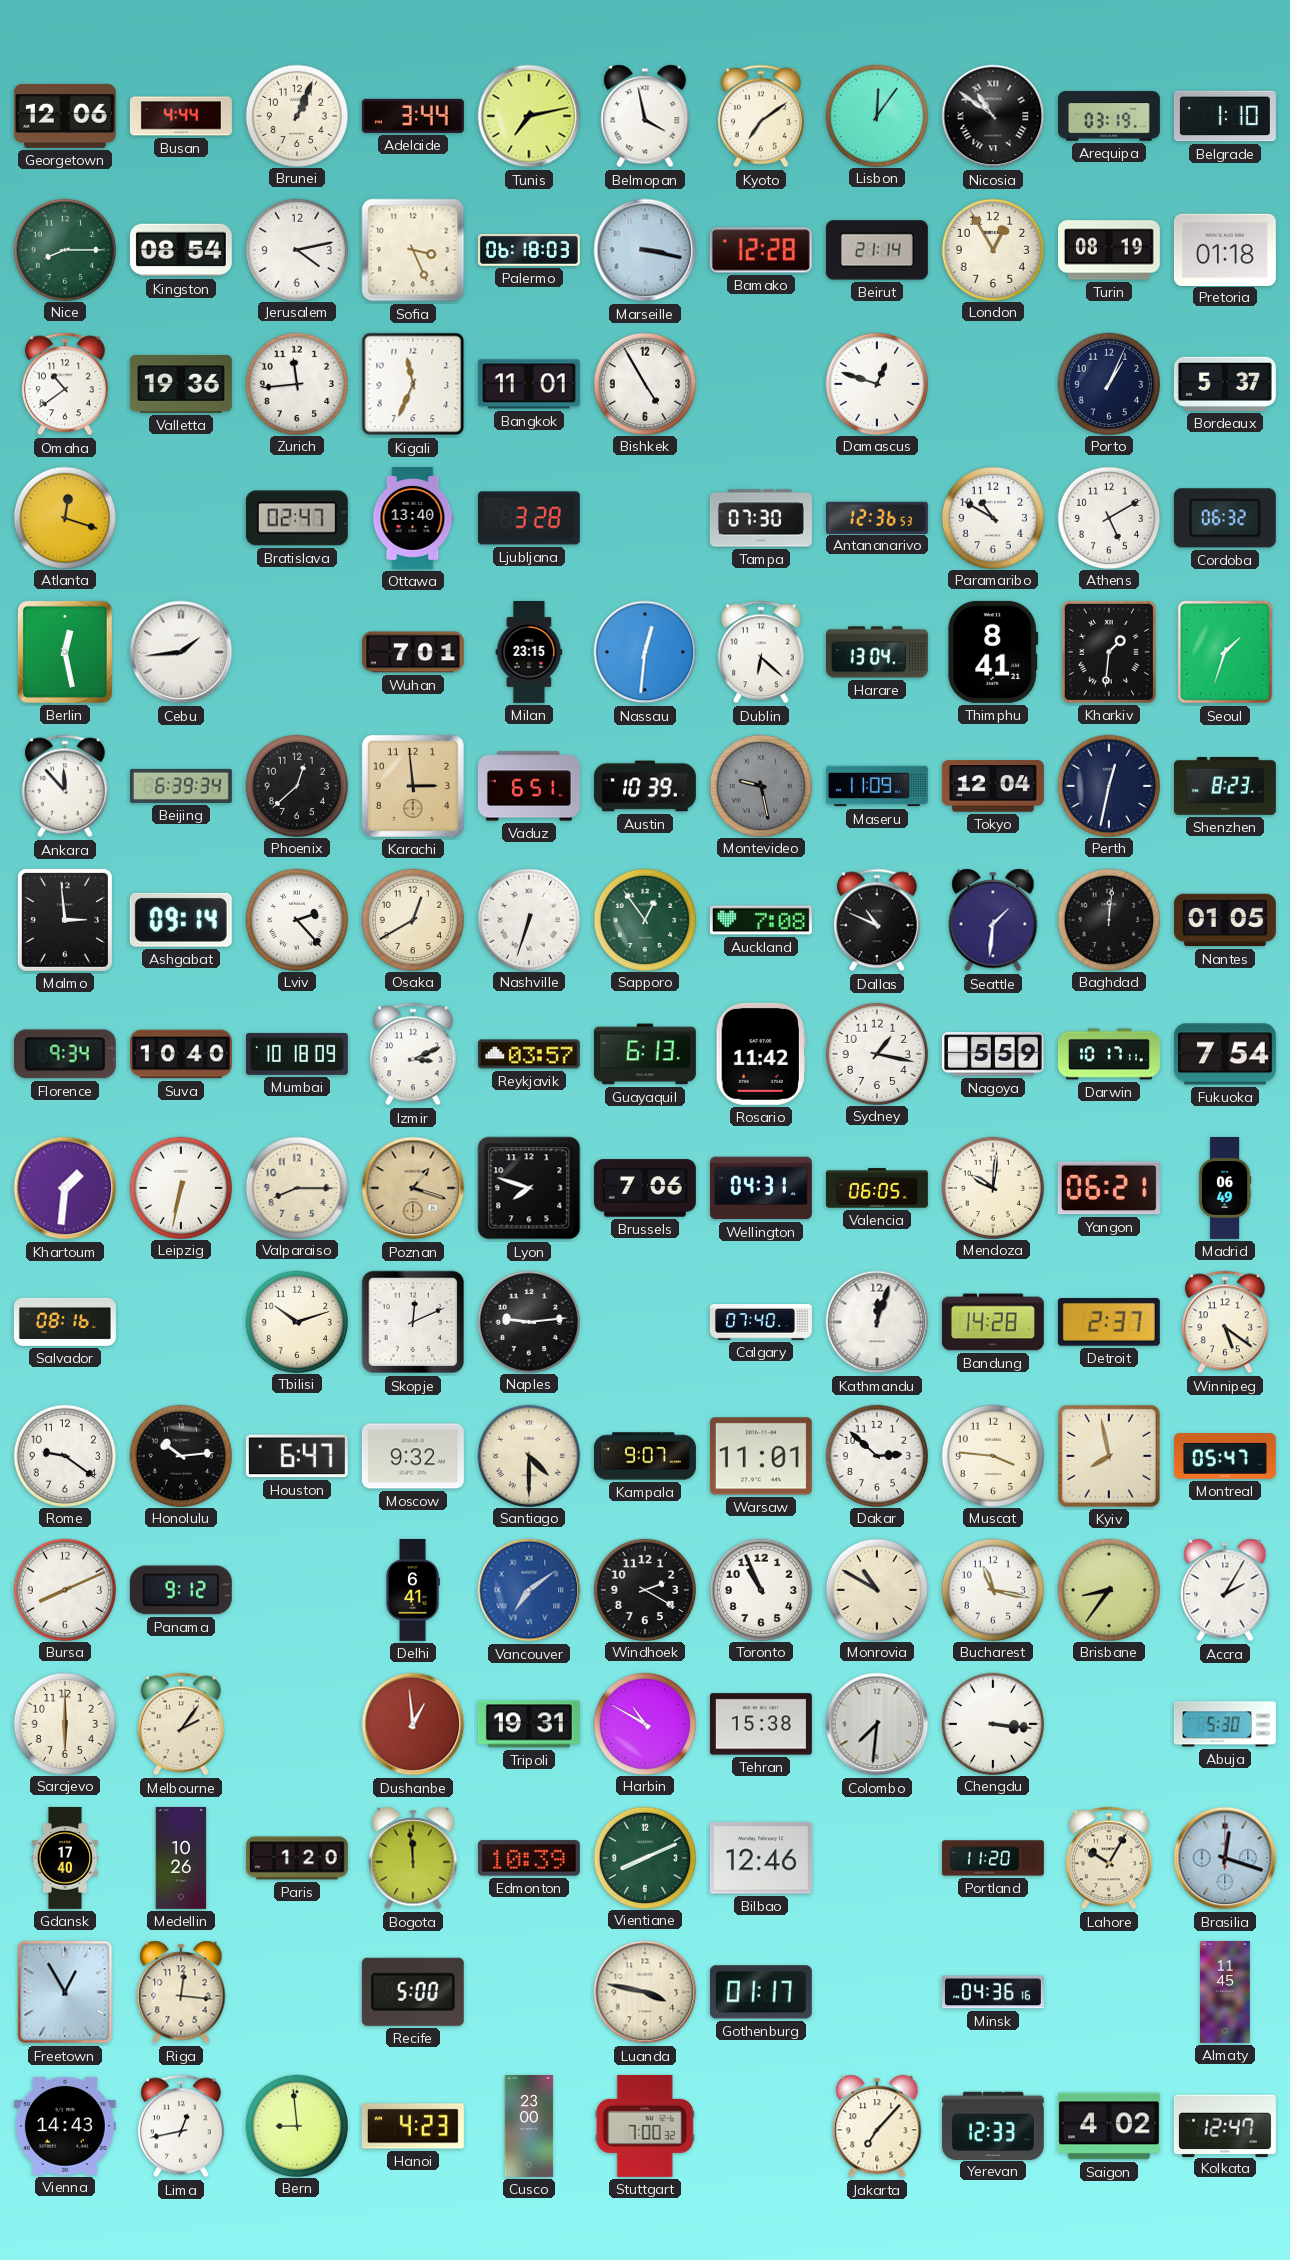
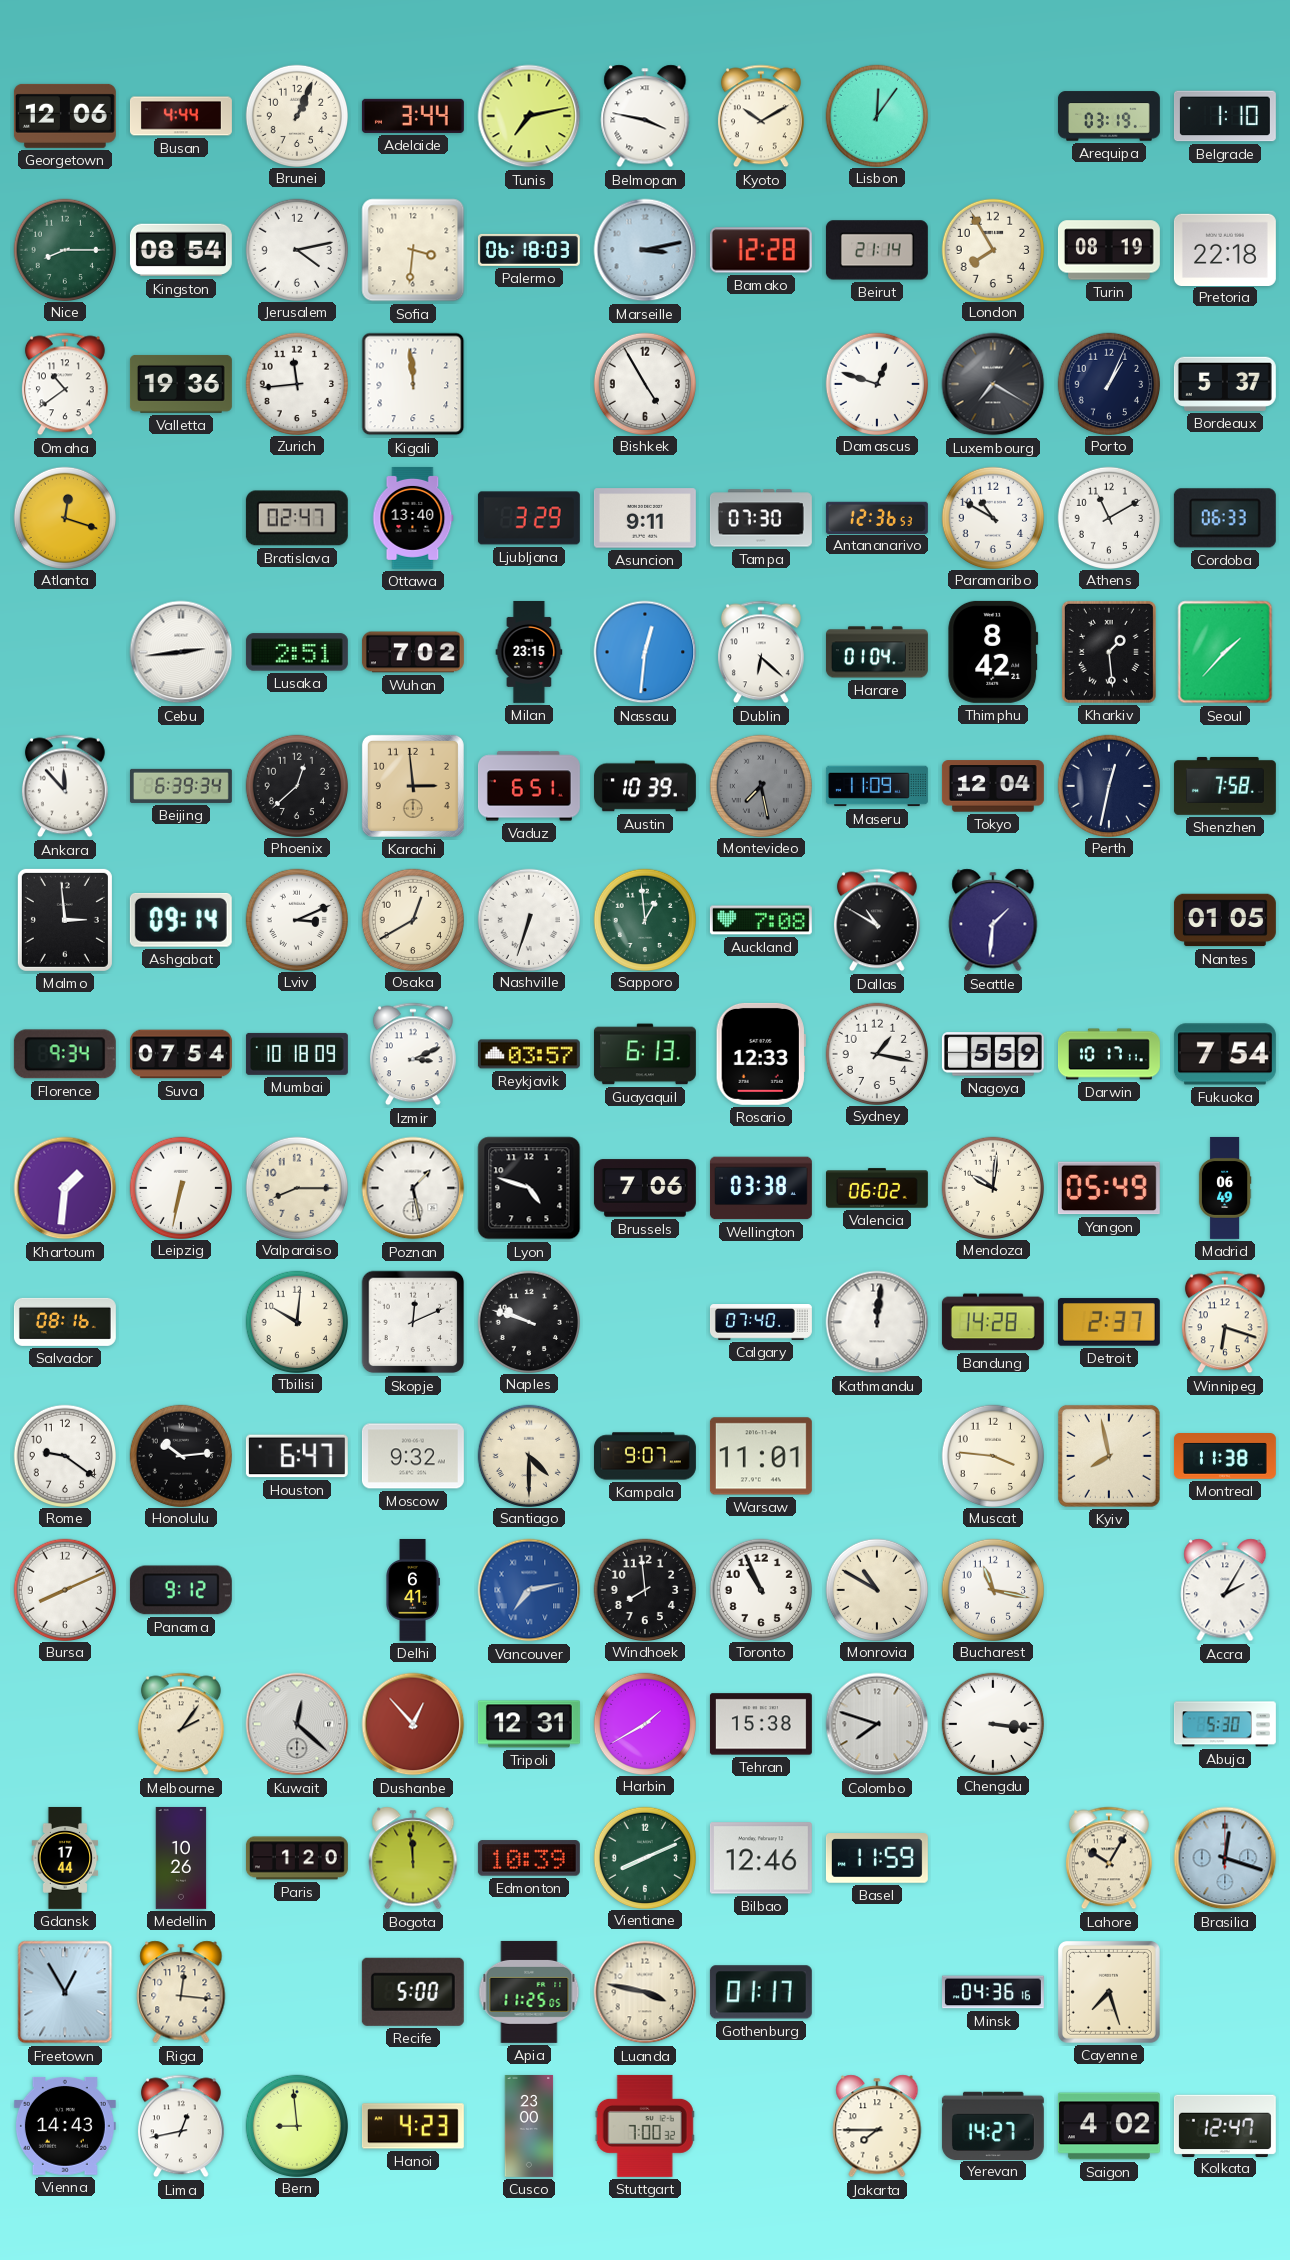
Belmopan: 3:58 -> 3:47 (645, 116)
Kyoto: 7:09 -> 10:10 (761, 116)
Nicosia: 10:51 -> none (993, 116)
Sofia: 3:26 -> 3:31 (413, 250)
Marseille: 3:17 -> 3:13 (645, 250)
London: 12:55 -> 7:55 (992, 249)
Pretoria: 01:18 -> 22:18 (1225, 249)
Kigali: 11:34 -> 11:59 (413, 384)
Bangkok: 11:01 -> none (529, 384)
Luxembourg: none -> 7:20 (993, 384)
Ljubljana: 3:28 -> 3:29 (529, 518)
Asuncion: none -> 9:11 (645, 518)
Athens: 5:10 -> 11:10 (1108, 517)
Cordoba: 06:32 -> 06:33 (1225, 518)
Berlin: 12:28 -> none (65, 652)
Cebu: 1:44 -> 2:44 (181, 652)
Lusaka: none -> 2:51 (297, 652)
Wuhan: 7:01 -> 7:02 (413, 652)
Harare: 13:04 -> 01:04 (877, 652)
Thimphu: 8:41 -> 8:42 (993, 652)
Kharkiv: 1:31 -> 1:29 (1109, 652)
Seoul: 1:33 -> 1:37 (1225, 652)
Montevideo: 9:28 -> 7:28 (760, 785)
Shenzhen: 8:23 -> 7:58 (1225, 786)
Lviv: 2:23 -> 3:11 (296, 919)
Sapporo: 12:54 -> 12:59 (644, 919)
Dallas: 10:49 -> 10:50 (877, 920)
Baghdad: 12:01 -> none (1108, 919)
Suva: 10:40 -> 07:54 (181, 1054)
Rosario: 11:42 -> 12:33 (761, 1054)
Poznan: 1:18 -> 1:28 (413, 1188)
Poznan dial: champagne -> white (413, 1188)
Lyon: 7:48 -> 4:48 (529, 1188)
Wellington: 04:31 -> 03:38 (761, 1188)
Valencia: 06:05 -> 06:02 (877, 1188)
Yangon: 06:21 -> 05:49 (1109, 1188)
Tbilisi: 10:12 -> 10:01 (296, 1321)
Naples: 9:14 -> 9:48 (528, 1321)
Kathmandu: 12:03 -> 12:01 (877, 1322)
Winnipeg: 5:21 -> 6:18 (1225, 1322)
Dakar: 2:52 -> none (876, 1455)
Montreal: 05:47 -> 11:38 (1225, 1457)
Vancouver: 7:09 -> 7:13 (529, 1590)
Windhoek: 2:20 -> 7:59 (644, 1589)
Brisbane: 8:36 -> none (1108, 1589)
Sarajevo: 6:00 -> none (64, 1723)
Kuwait: none -> 12:22 (297, 1724)
Dushanbe: 12:59 -> 12:53 (413, 1724)
Tripoli: 19:31 -> 12:31 (529, 1724)
Harbin: 10:50 -> 1:40 (644, 1723)
Colombo: 7:31 -> 7:48 (877, 1724)
Gdansk: 17:40 -> 17:44 (65, 1858)
Basel: none -> 11:59 (877, 1858)
Portland: 11:20 -> none (994, 1858)
Apia: none -> 11:25 (529, 1992)
Cayenne: none -> 7:27 (1109, 1992)
Almaty: 11:45 -> none (1226, 1992)
Jakarta: 7:07 -> 7:45 (877, 2126)
Yerevan: 12:33 -> 14:27 (993, 2125)
